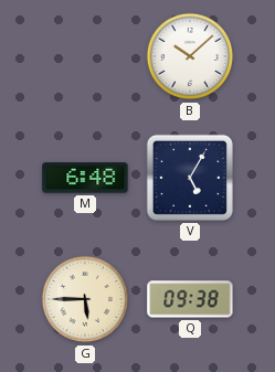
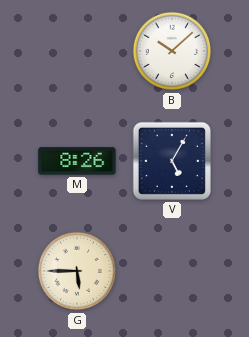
M: 6:48 -> 8:26 (77, 161)
Q: 09:38 -> none (190, 299)
